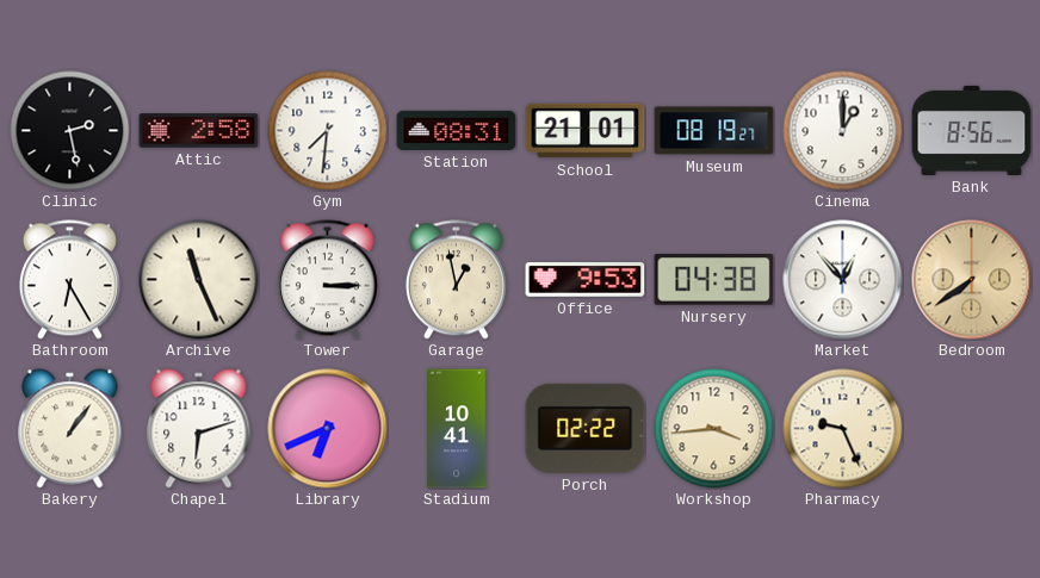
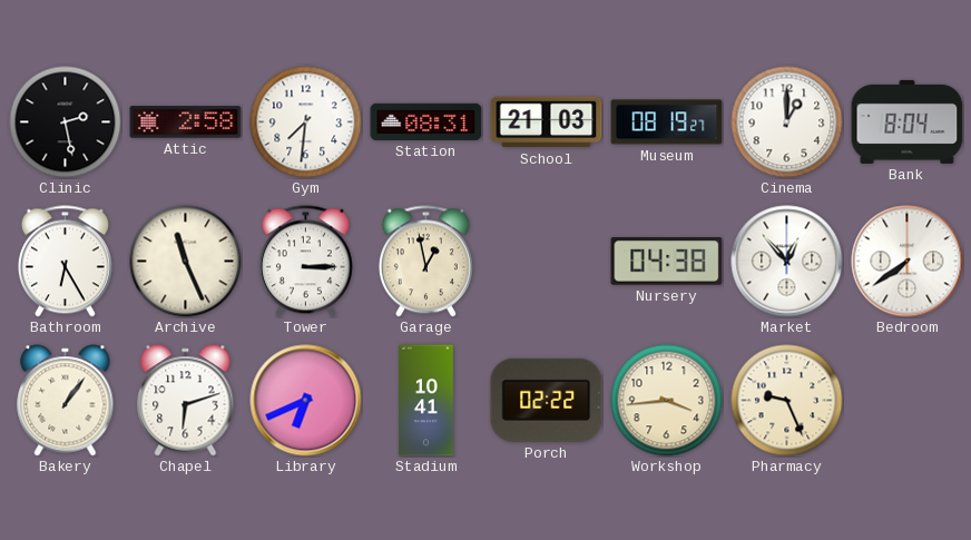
School: 21:01 -> 21:03 (547, 122)
Bank: 8:56 -> 8:04 (908, 121)
Office: 9:53 -> none (586, 280)
Bedroom dial: champagne -> white (908, 262)
